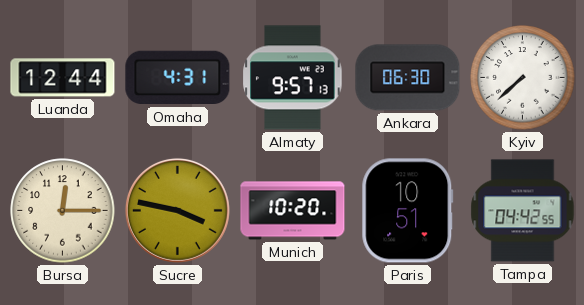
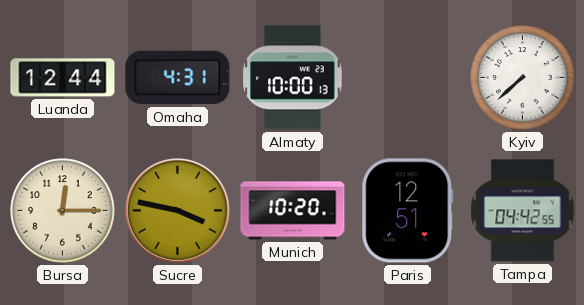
Almaty: 9:57 -> 10:00 (293, 78)
Ankara: 06:30 -> none (408, 78)
Paris: 10:51 -> 12:51 (408, 211)
